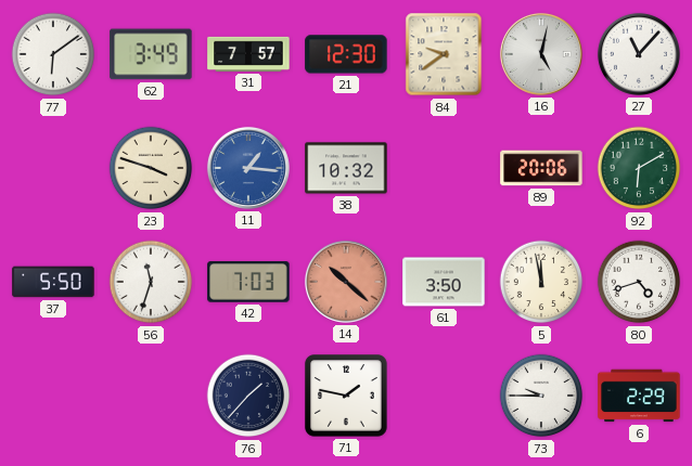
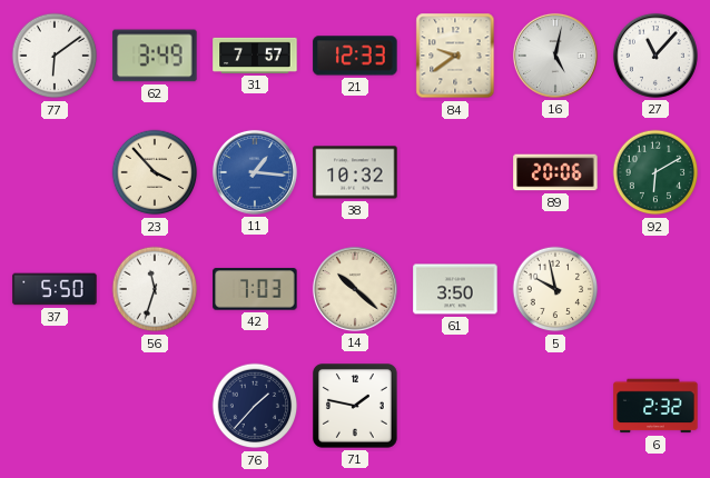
21: 12:30 -> 12:33 (355, 56)
23: 3:48 -> 3:53 (155, 172)
14 dial: salmon -> cream (355, 289)
5: 11:58 -> 9:58 (555, 289)
80: 4:42 -> none (639, 282)
73: 9:45 -> none (541, 396)
6: 2:29 -> 2:32 (655, 406)
